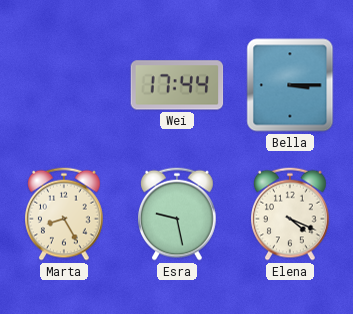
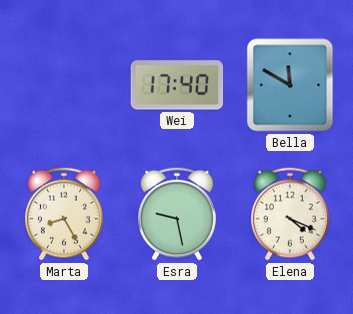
Wei: 17:44 -> 17:40 (177, 85)
Bella: 3:15 -> 11:50 (290, 85)
